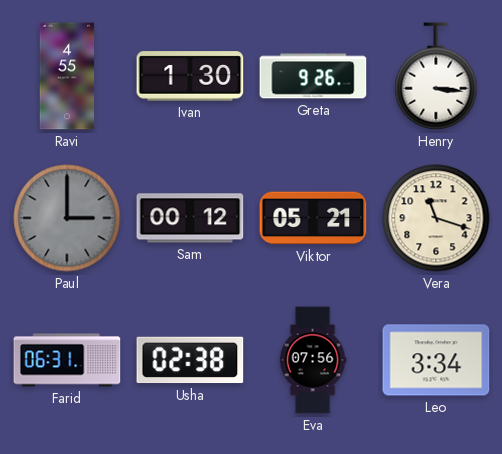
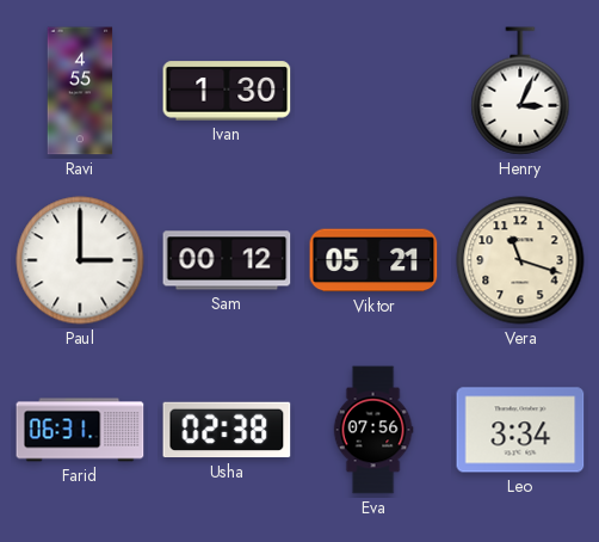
Greta: 9:26 -> none (313, 76)
Henry: 3:16 -> 3:04 (520, 91)
Paul dial: grey -> white (80, 260)
